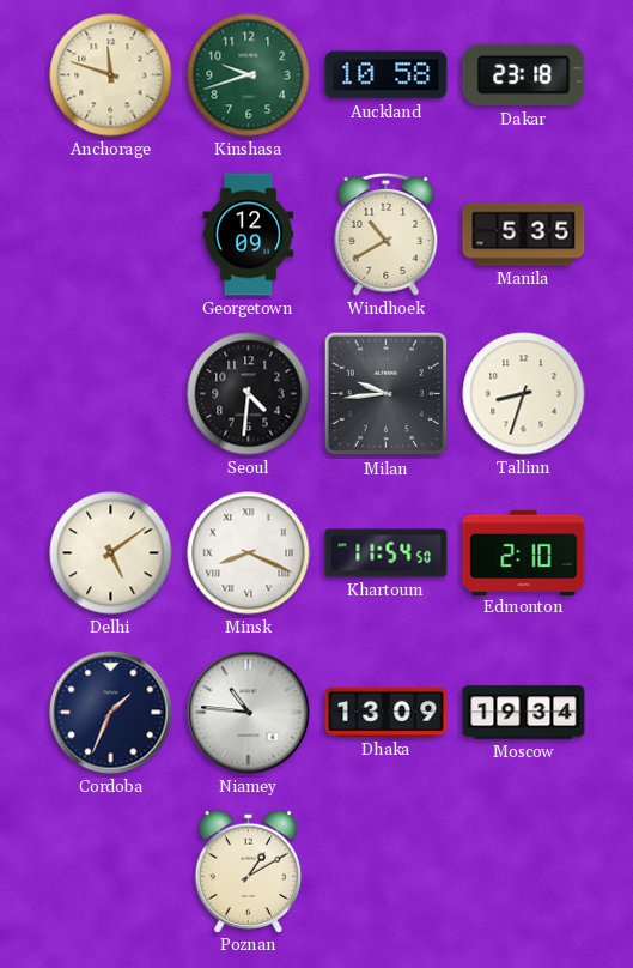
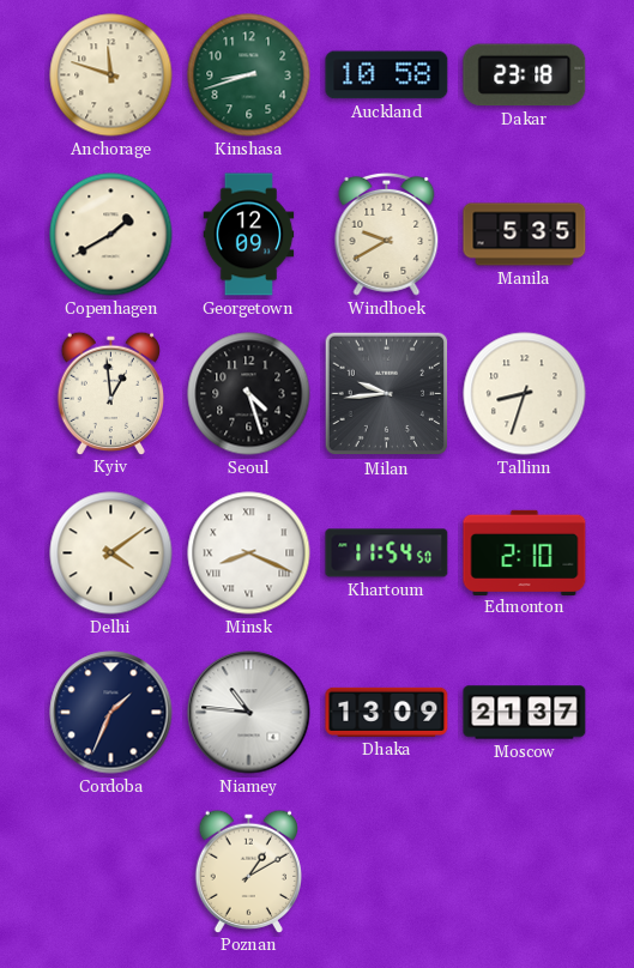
Kinshasa: 9:42 -> 8:42 (249, 75)
Copenhagen: none -> 1:40 (111, 235)
Windhoek: 10:40 -> 9:40 (387, 234)
Kyiv: none -> 12:59 (110, 393)
Seoul: 4:31 -> 4:27 (249, 394)
Delhi: 5:09 -> 4:09 (111, 553)
Moscow: 19:34 -> 21:37 (525, 713)
